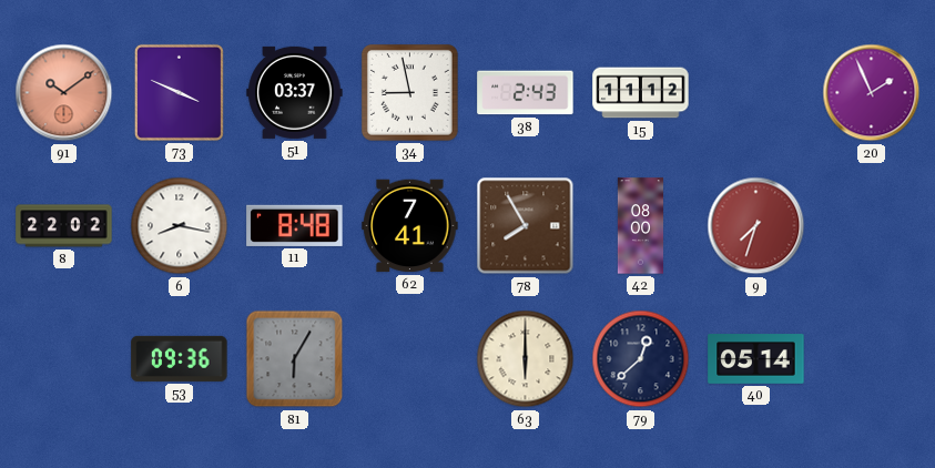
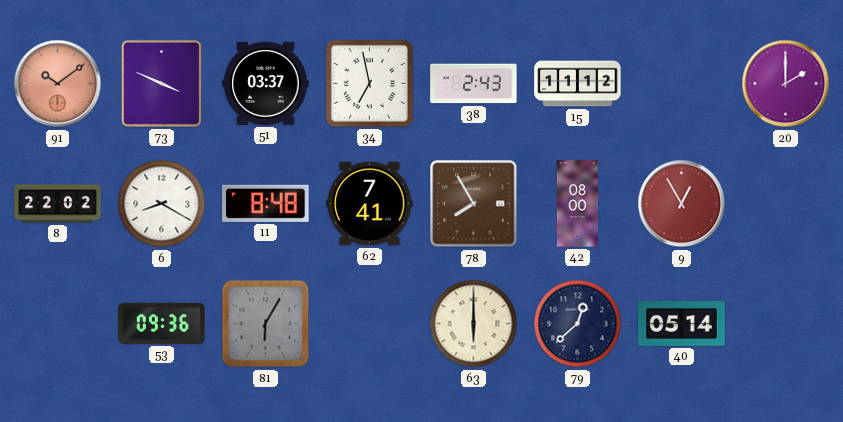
34: 8:58 -> 6:58 (369, 83)
20: 1:56 -> 2:00 (786, 84)
6: 8:17 -> 8:20 (162, 204)
9: 7:33 -> 12:55 (682, 204)
